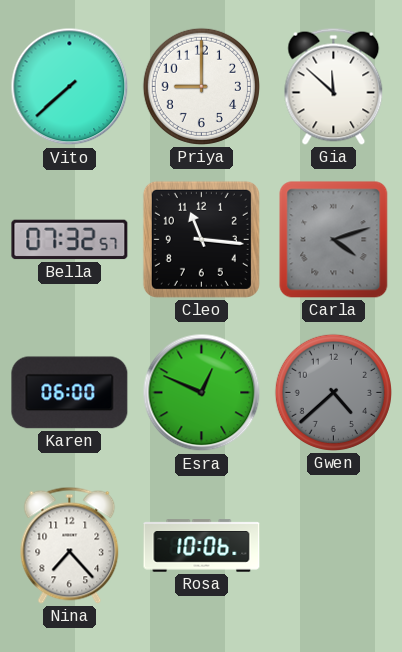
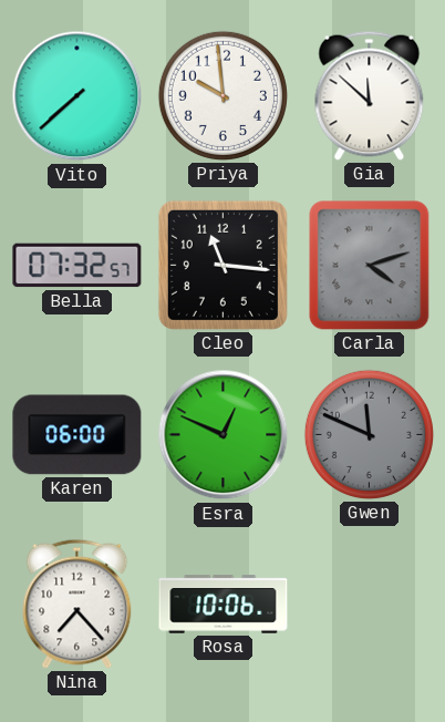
Priya: 9:00 -> 9:59 (222, 95)
Gwen: 4:38 -> 11:49 (369, 434)
